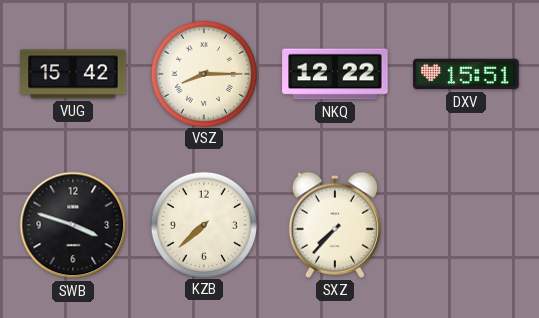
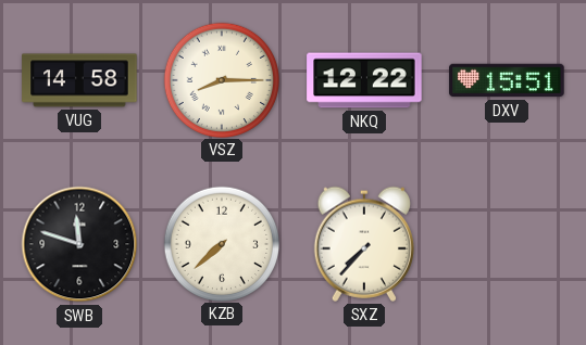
VUG: 15:42 -> 14:58 (79, 80)
SWB: 3:48 -> 11:48 (79, 244)
